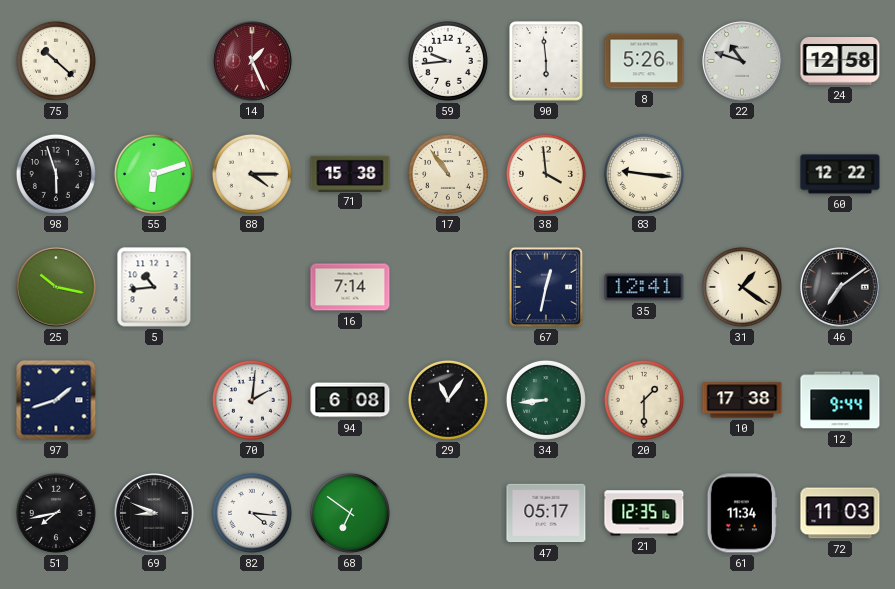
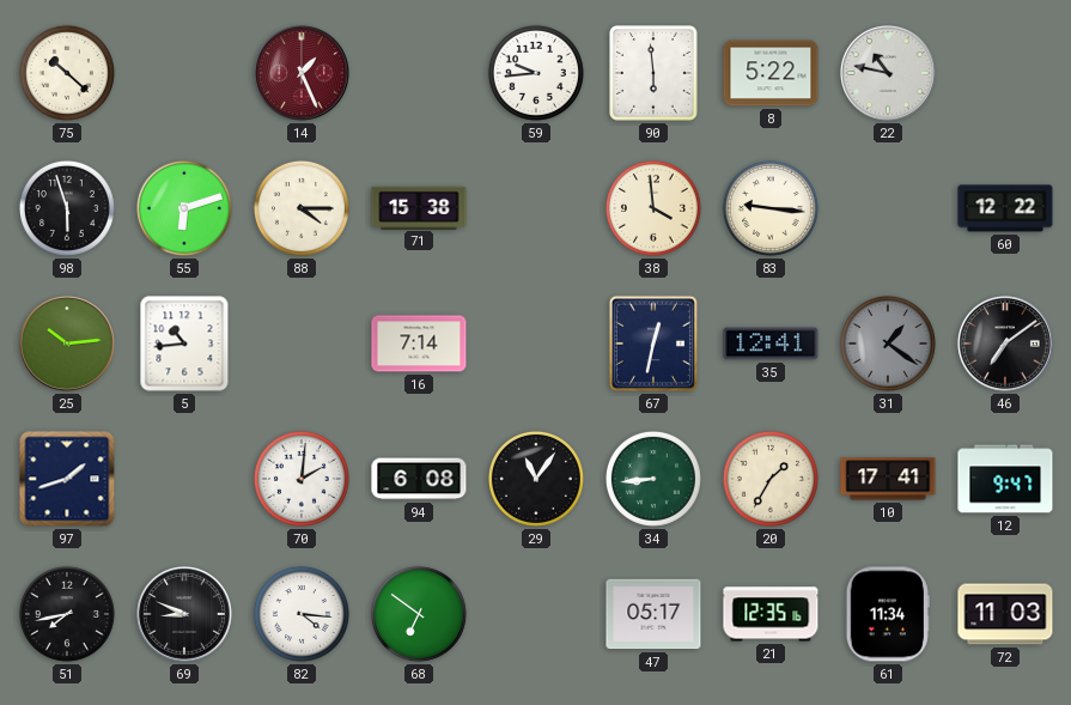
8: 5:26 -> 5:22 (771, 73)
22: 10:48 -> 10:47 (888, 73)
24: 12:58 -> none (840, 62)
17: 10:54 -> none (448, 174)
25: 10:17 -> 10:14 (67, 344)
31 dial: cream -> grey (888, 344)
20: 1:30 -> 1:35 (771, 479)
10: 17:38 -> 17:41 (888, 479)
12: 9:44 -> 9:47 (1005, 479)
